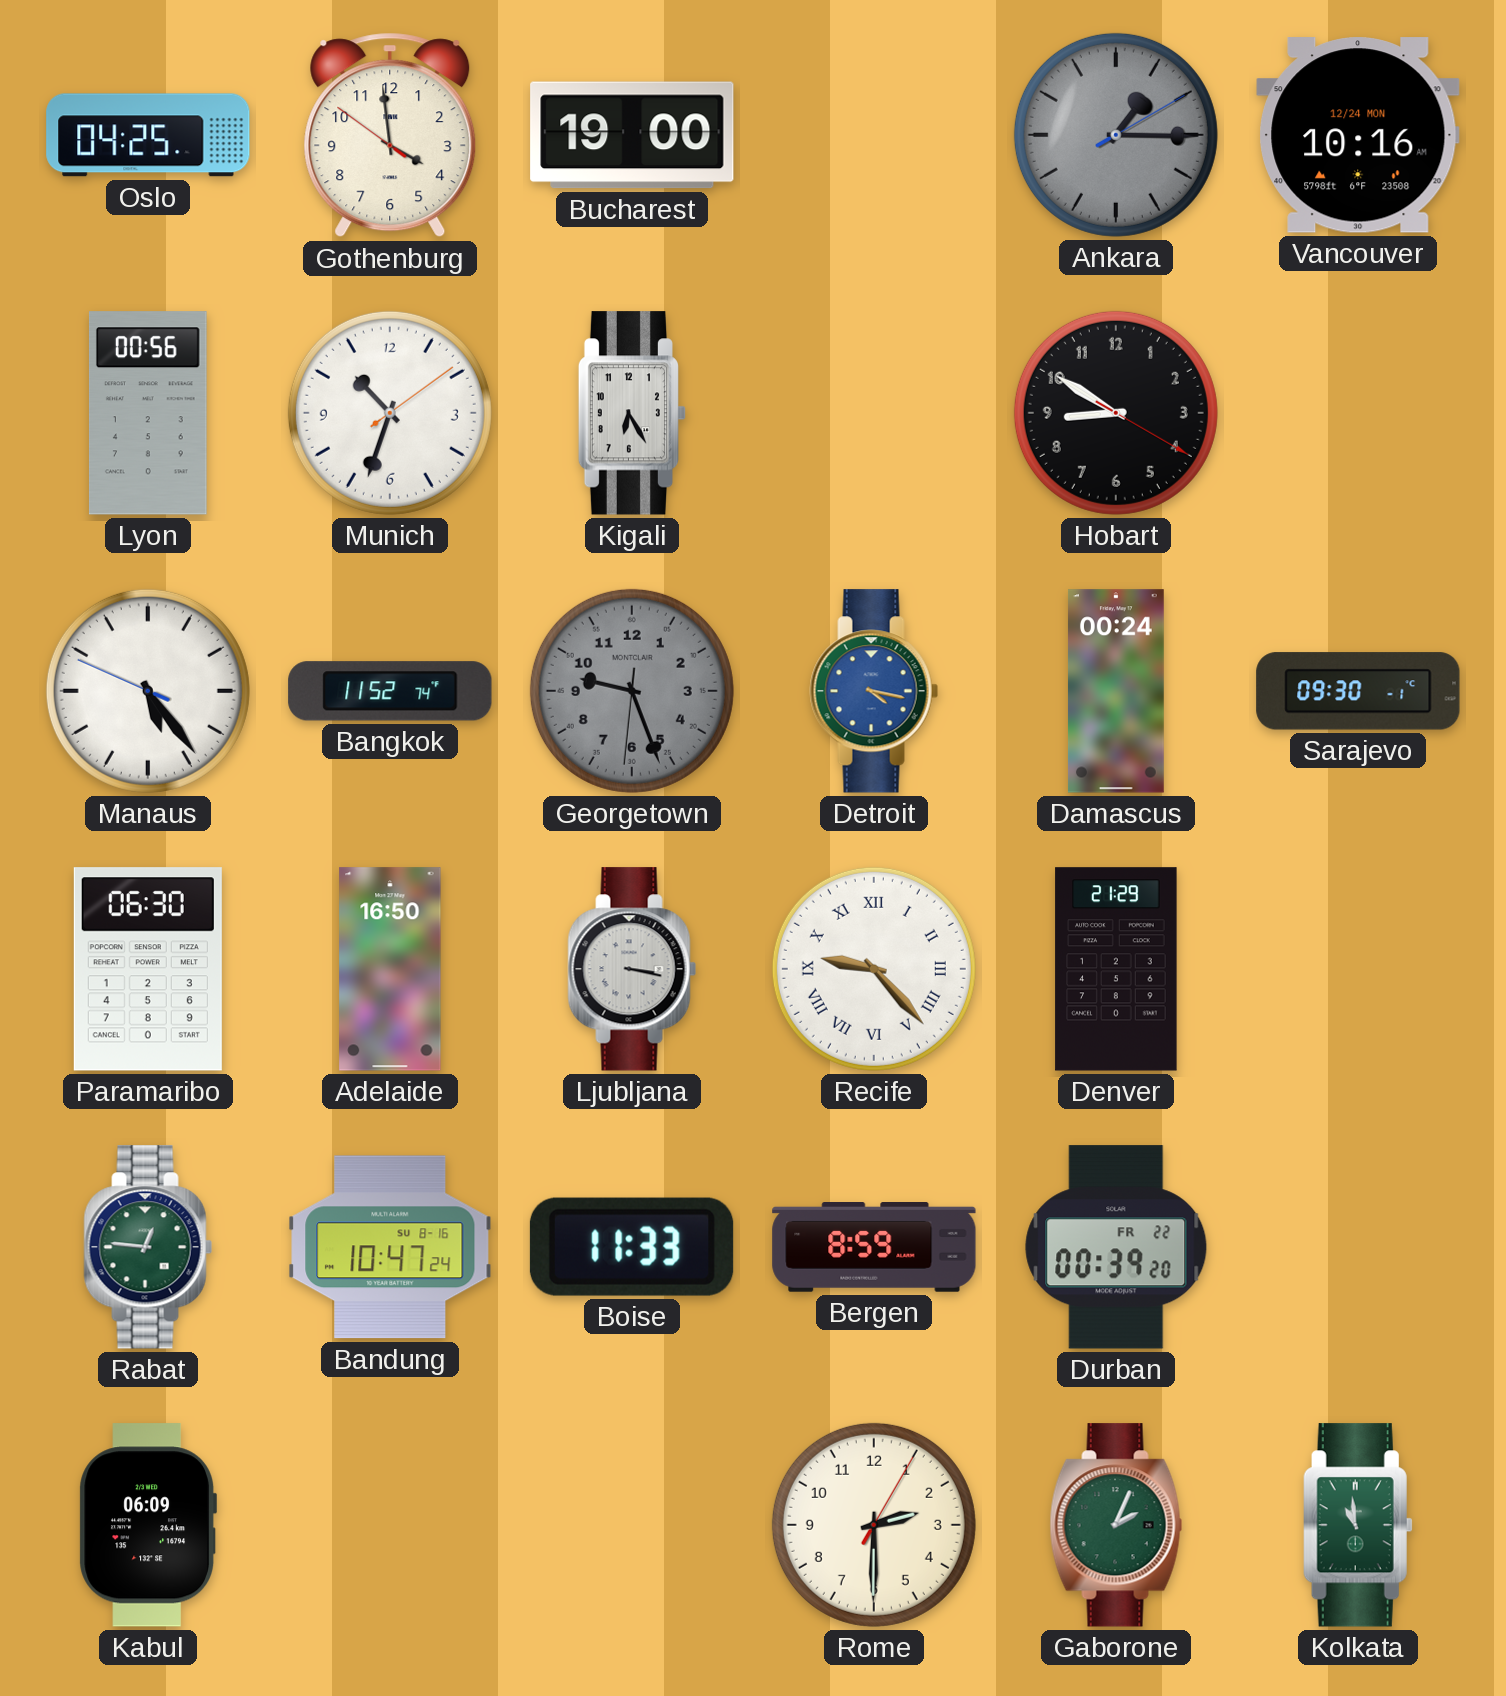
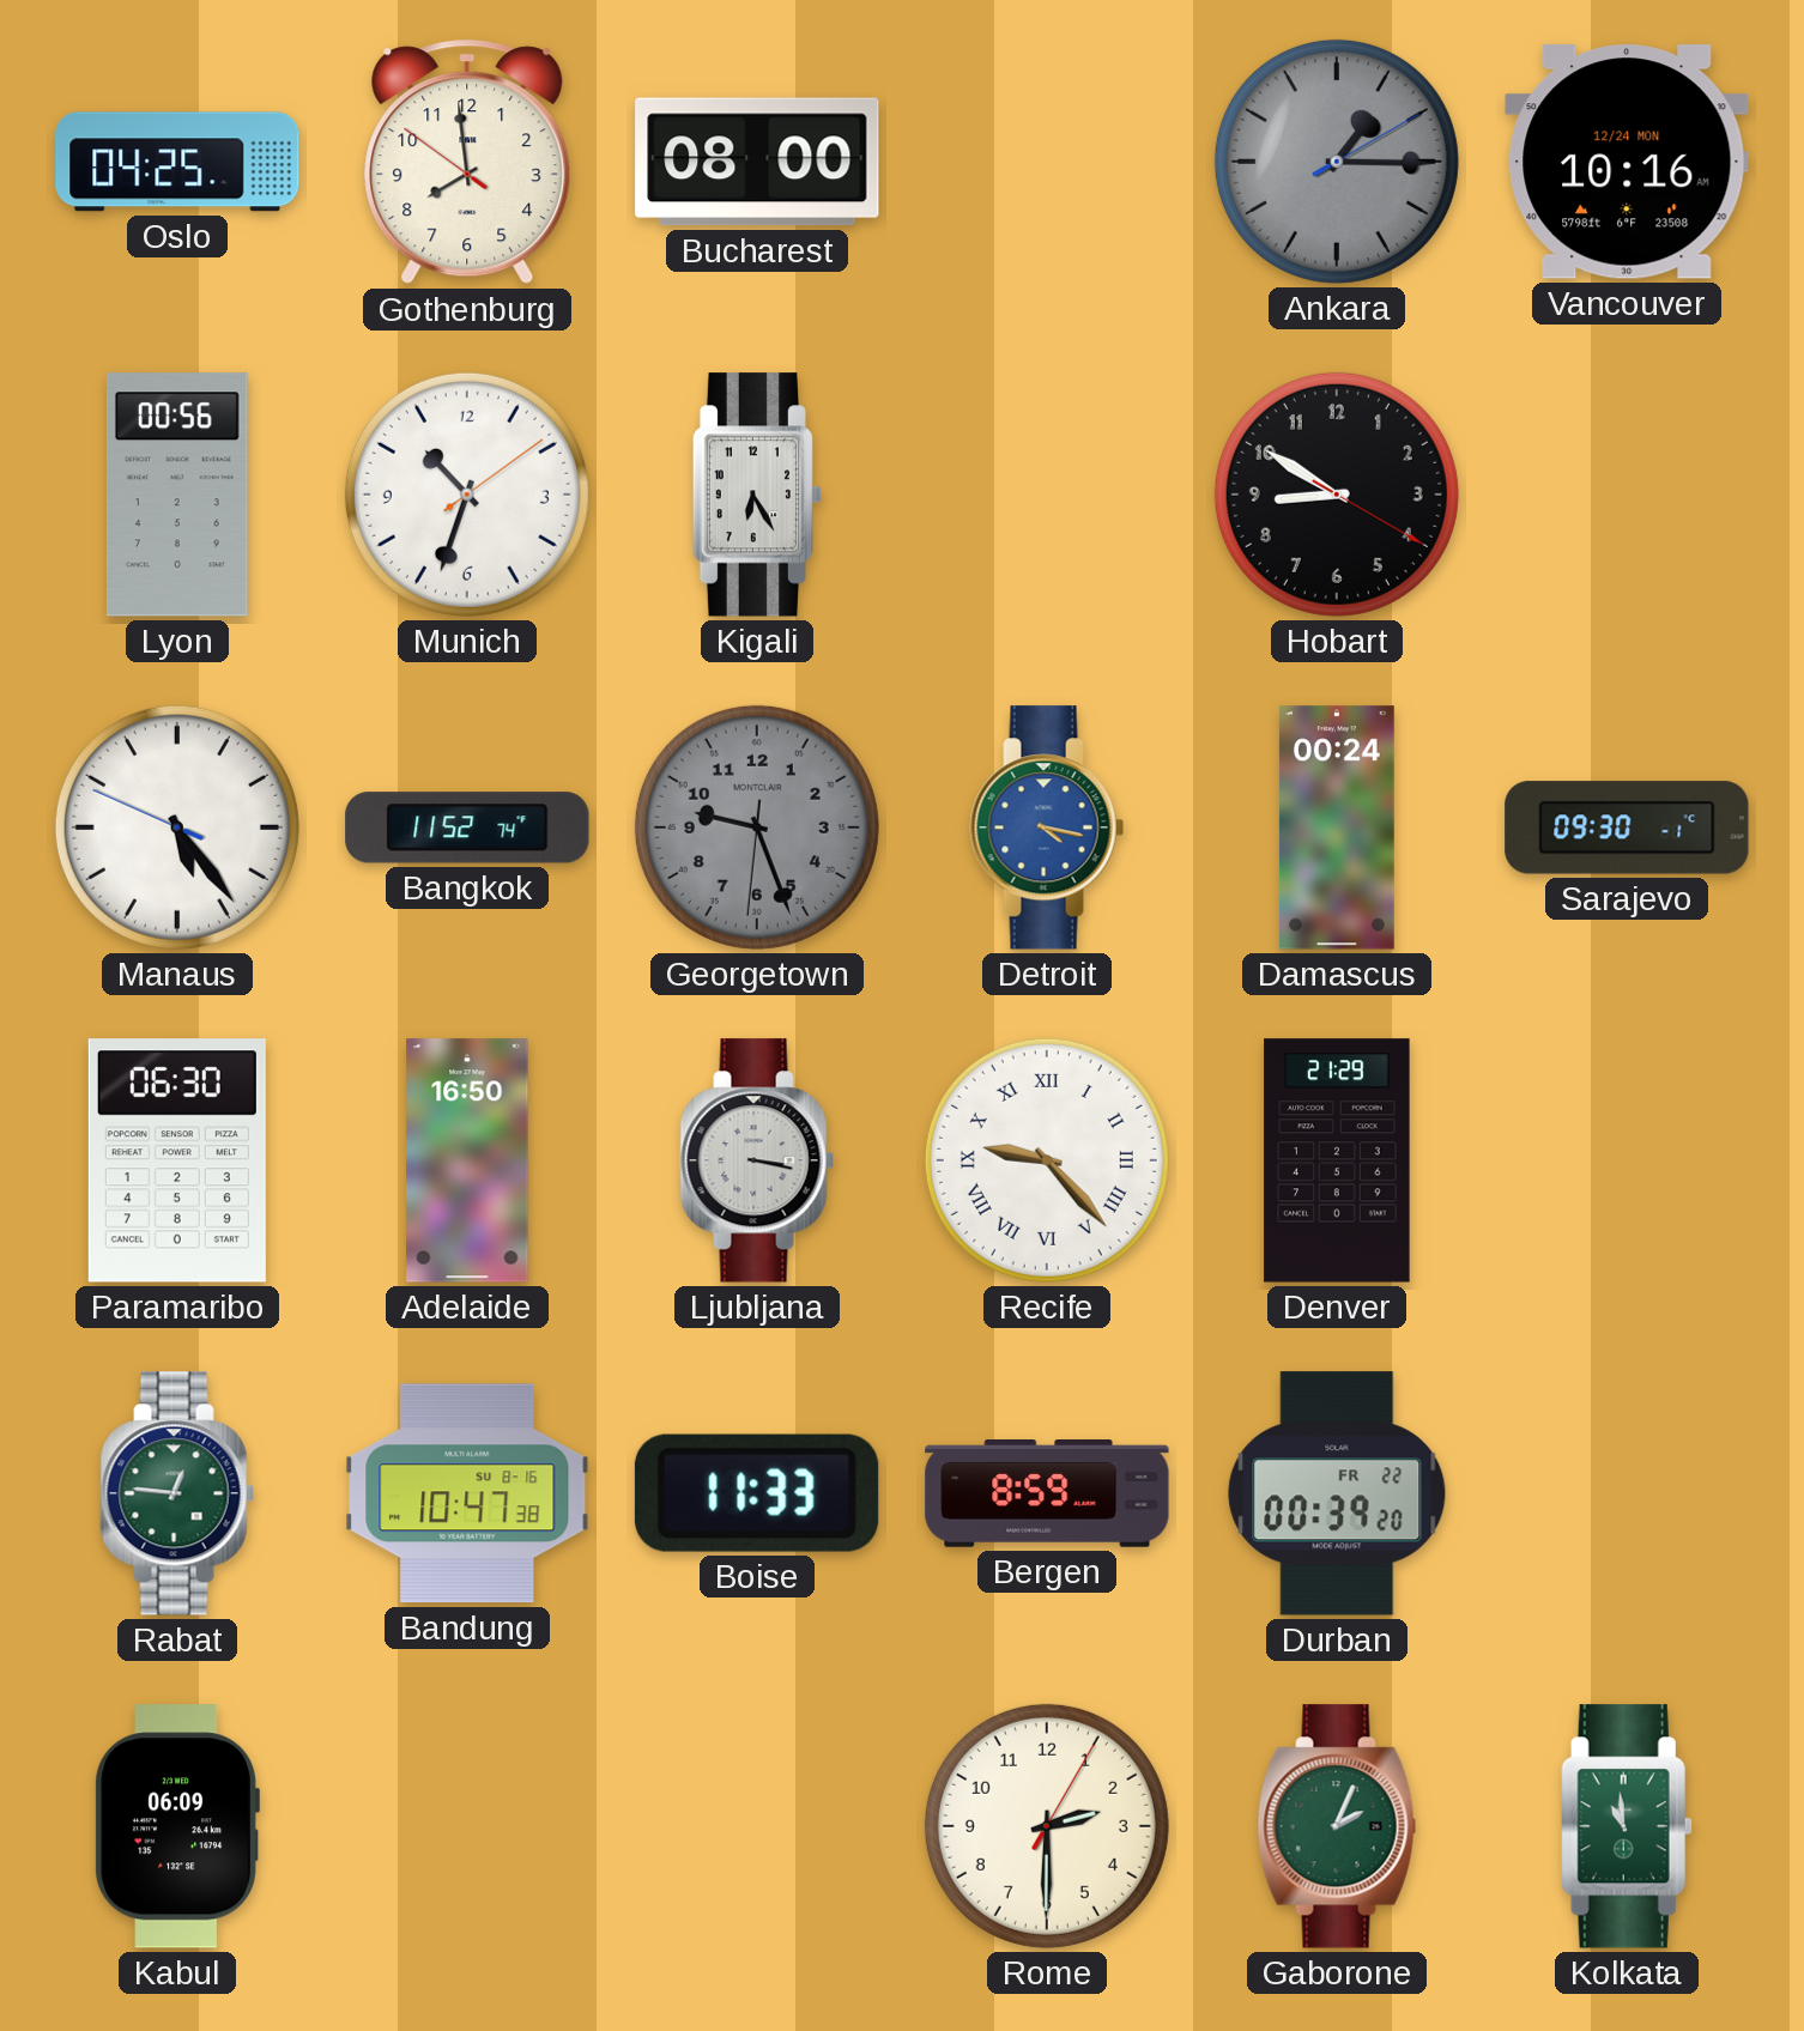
Gothenburg: 3:58 -> 7:58 (467, 162)
Bucharest: 19:00 -> 08:00 (757, 162)
Bandung: 10:47:24 -> 10:47:38 (467, 1493)
